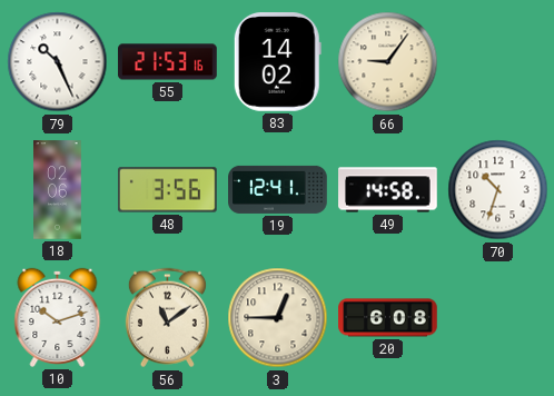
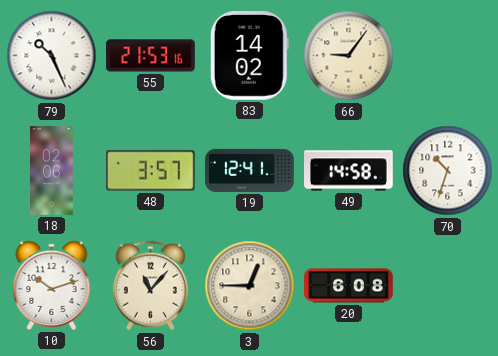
48: 3:56 -> 3:57 (151, 171)
56: 11:09 -> 11:07 (150, 286)
